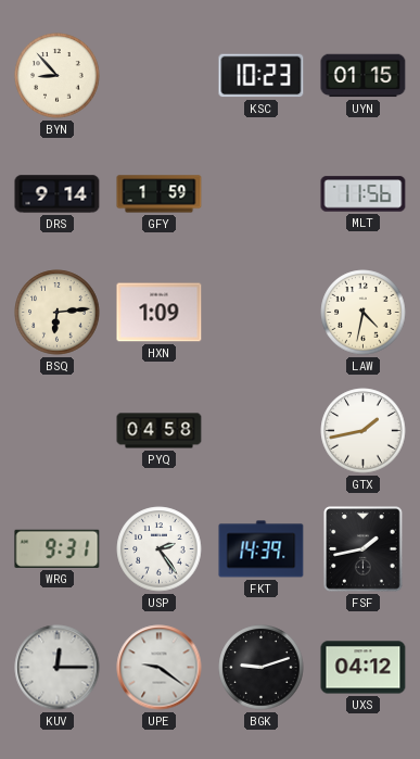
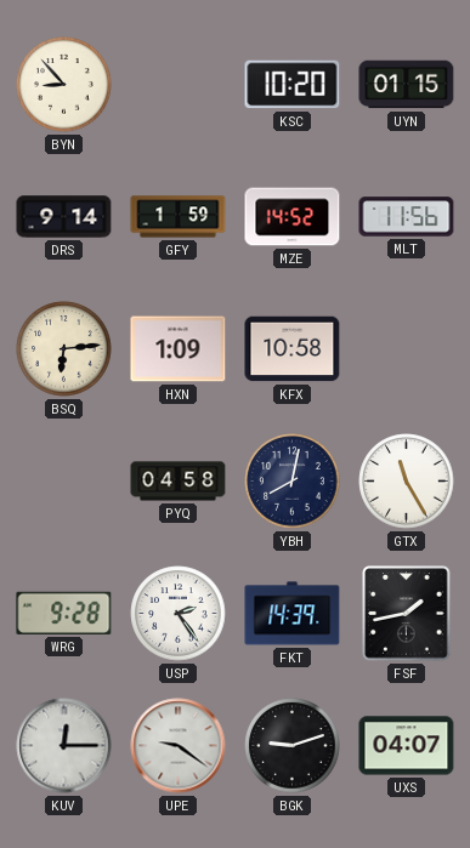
KSC: 10:23 -> 10:20 (293, 85)
MZE: none -> 14:52 (293, 217)
KFX: none -> 10:58 (293, 349)
LAW: 4:32 -> none (364, 313)
YBH: none -> 8:02 (293, 482)
GTX: 1:43 -> 11:25 (407, 482)
WRG: 9:31 -> 9:28 (64, 613)
UXS: 04:12 -> 04:07 (407, 746)
